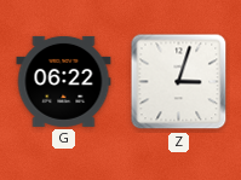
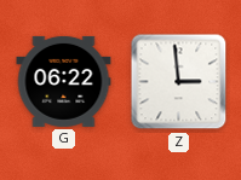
Z: 3:03 -> 2:59 (179, 82)
